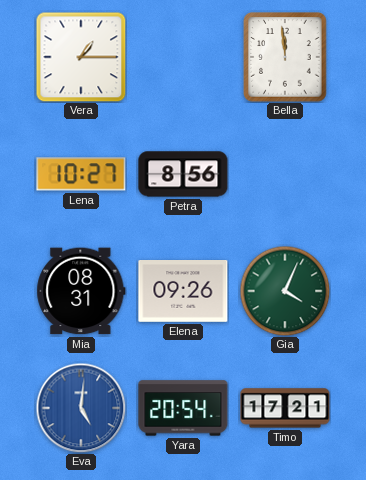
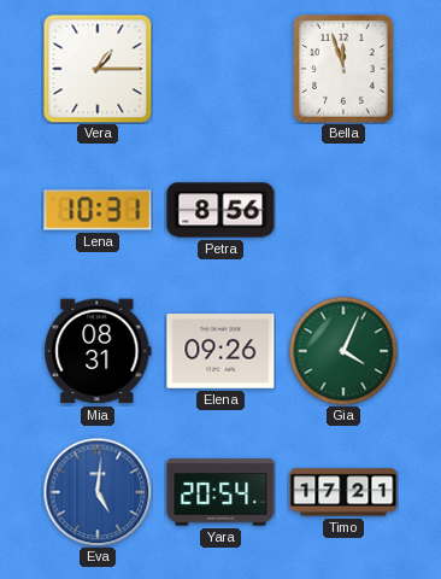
Bella: 11:59 -> 11:57 (343, 69)
Lena: 10:27 -> 10:31 (98, 210)
